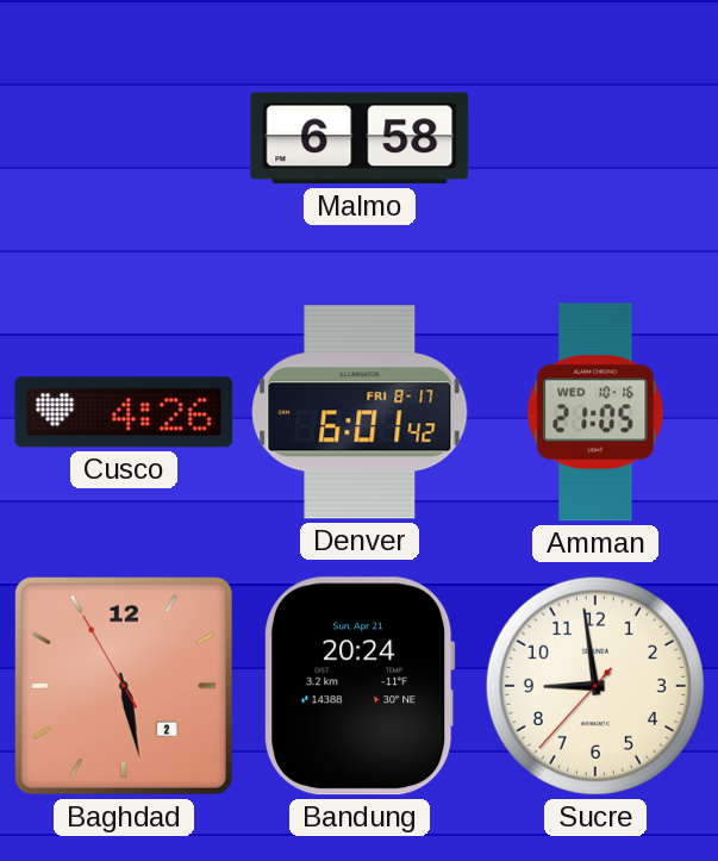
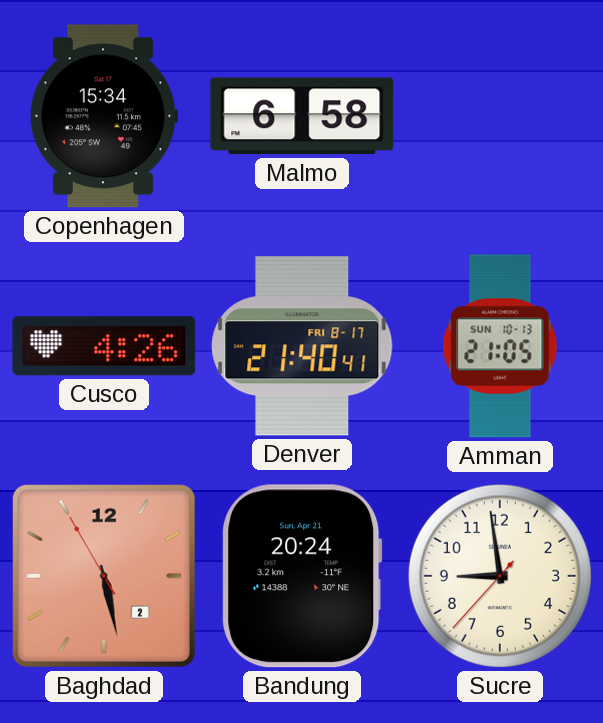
Copenhagen: none -> 15:34 (104, 116)
Denver: 6:01 -> 21:40 (302, 346)
Amman date: WED 10-16 -> SUN 10-13 (500, 346)
